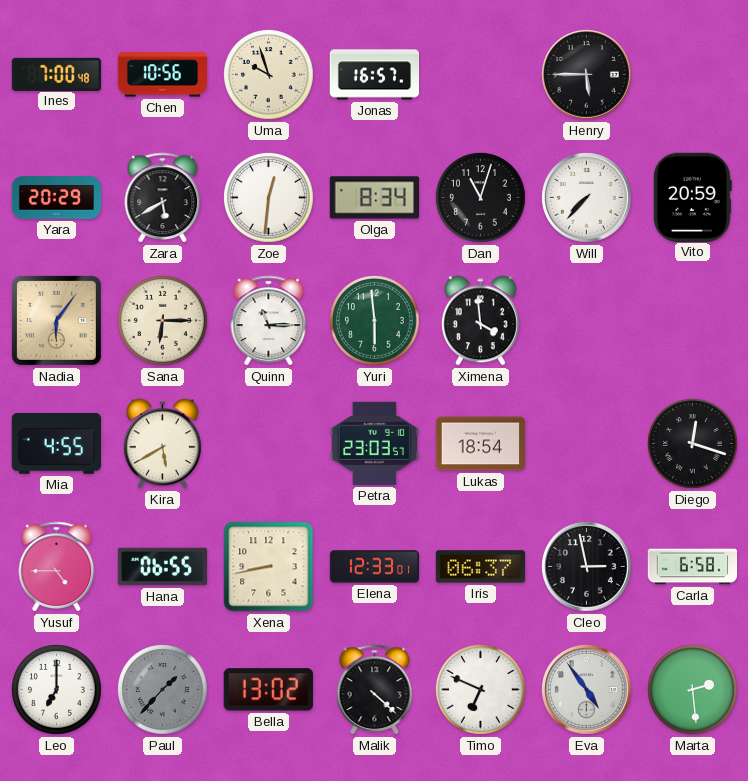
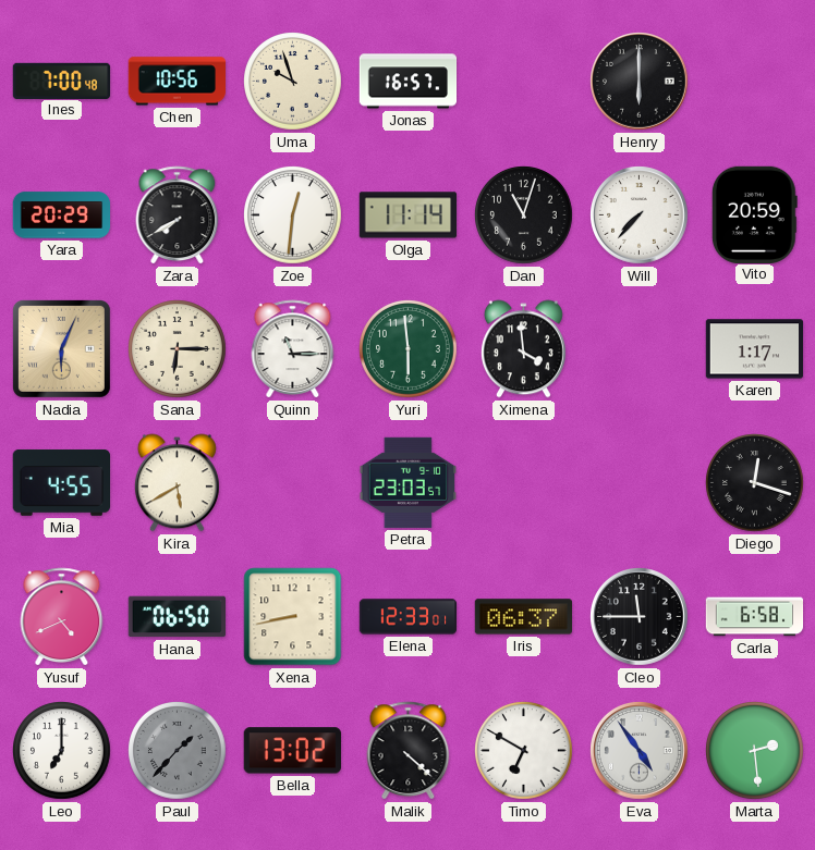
Henry: 5:45 -> 6:00 (640, 82)
Zara: 5:40 -> 7:40 (178, 215)
Olga: 8:34 -> 11:14 (409, 215)
Nadia: 6:06 -> 6:04 (61, 348)
Karen: none -> 1:17 (755, 349)
Lukas: 18:54 -> none (481, 444)
Yusuf: 4:45 -> 4:41 (62, 617)
Hana: 06:55 -> 06:50 (178, 617)
Cleo: 2:58 -> 11:45 (640, 617)
Timo: 6:49 -> 6:50 (524, 751)
